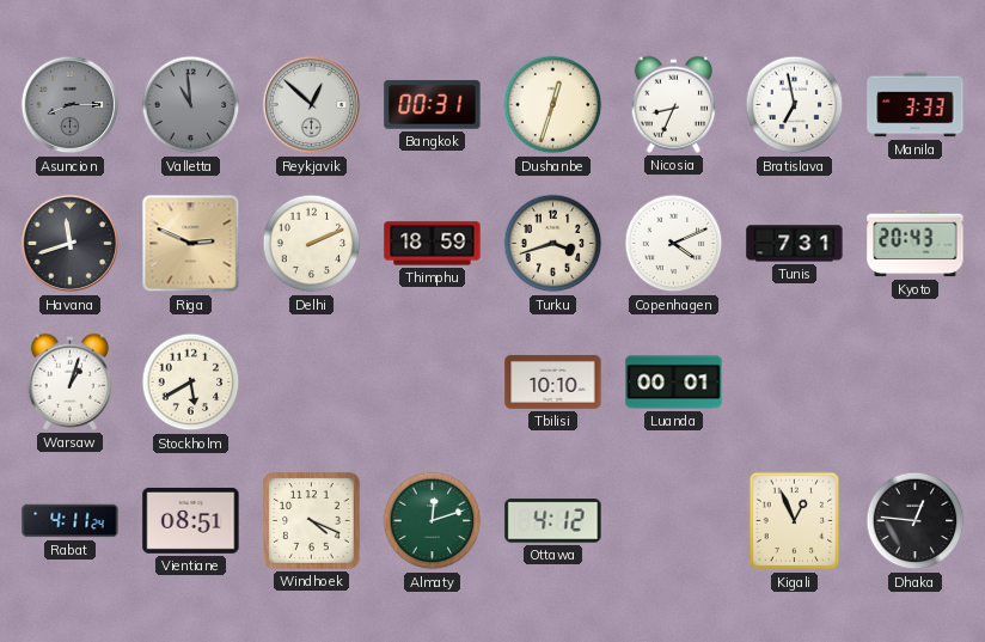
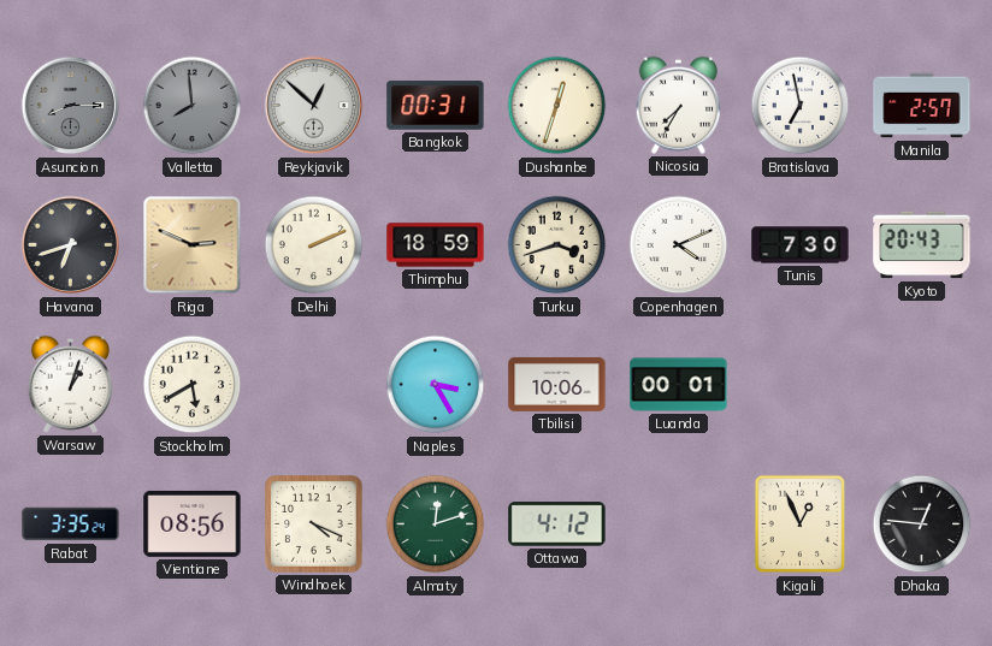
Valletta: 10:59 -> 7:59 (193, 106)
Nicosia: 8:34 -> 7:35 (678, 105)
Manila: 3:33 -> 2:57 (922, 106)
Havana: 11:42 -> 6:42 (71, 245)
Tunis: 7:31 -> 7:30 (801, 245)
Naples: none -> 3:25 (436, 385)
Tbilisi: 10:10 -> 10:06 (557, 384)
Rabat: 4:11 -> 3:35 (71, 524)
Vientiane: 08:51 -> 08:56 (193, 523)
